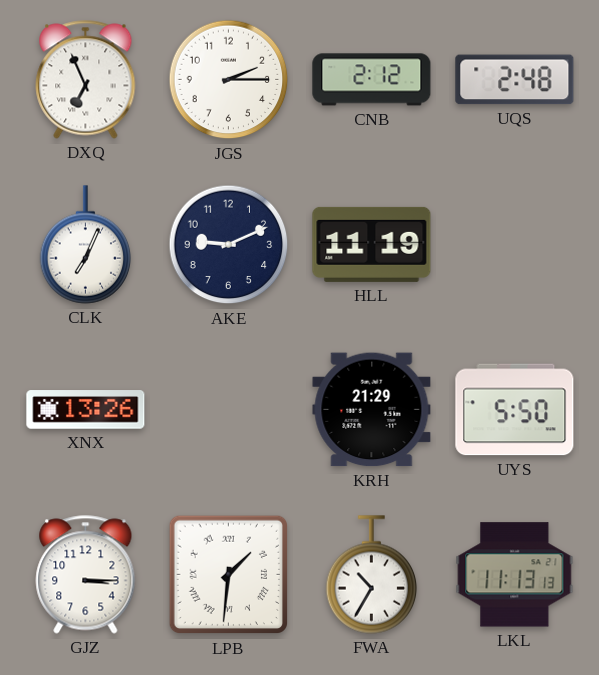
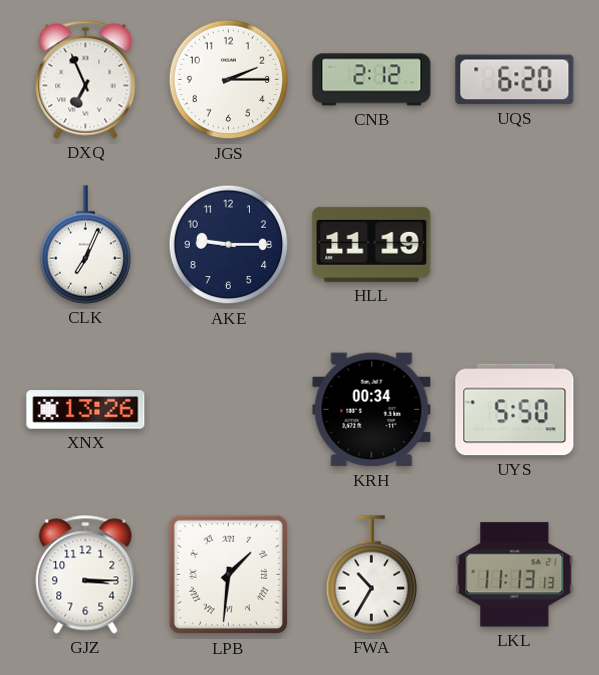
UQS: 2:48 -> 6:20 (515, 80)
AKE: 9:11 -> 9:15 (229, 245)
KRH: 21:29 -> 00:34 (372, 410)
